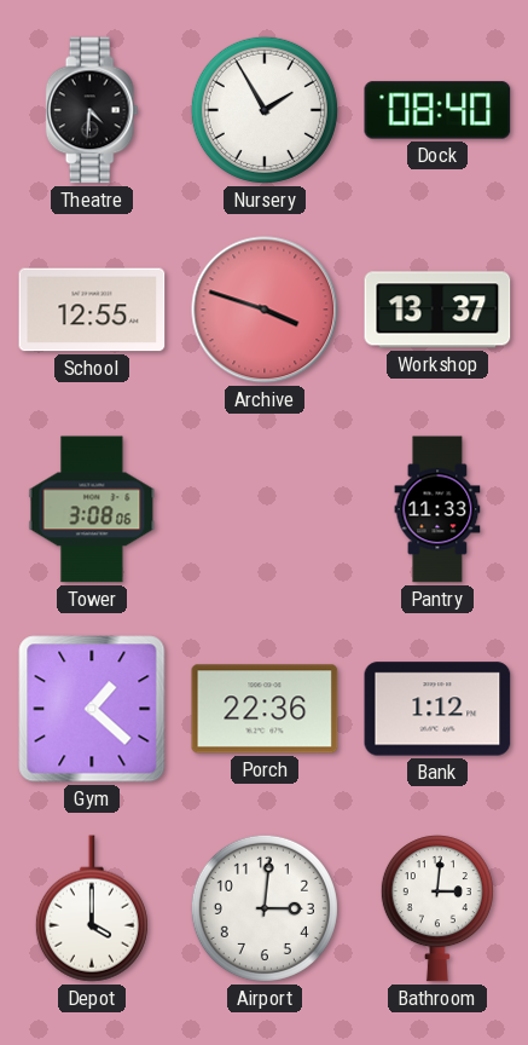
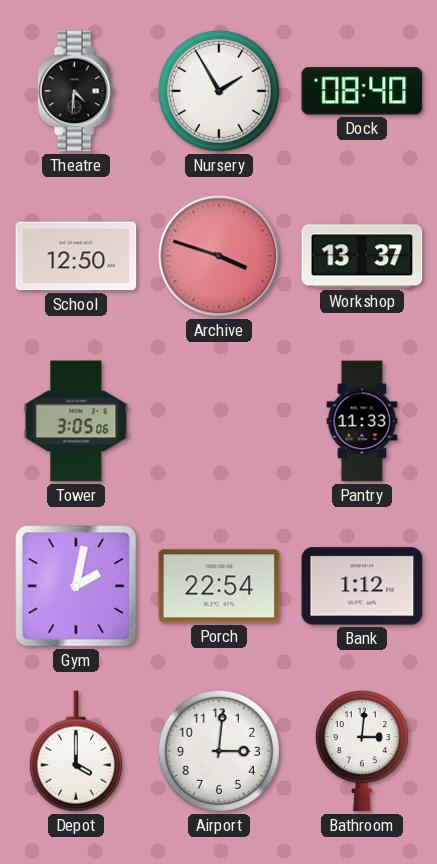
School: 12:55 -> 12:50 (76, 256)
Tower: 3:08 -> 3:05 (76, 421)
Gym: 1:22 -> 2:02 (76, 586)
Porch: 22:36 -> 22:54 (219, 586)
